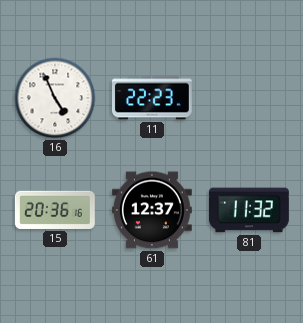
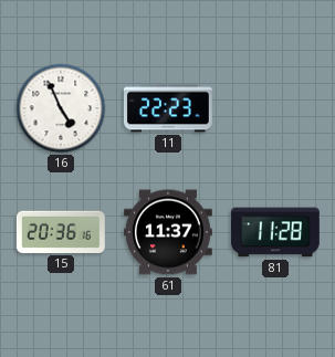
61: 12:37 -> 11:37 (168, 232)
81: 11:32 -> 11:28 (275, 232)
